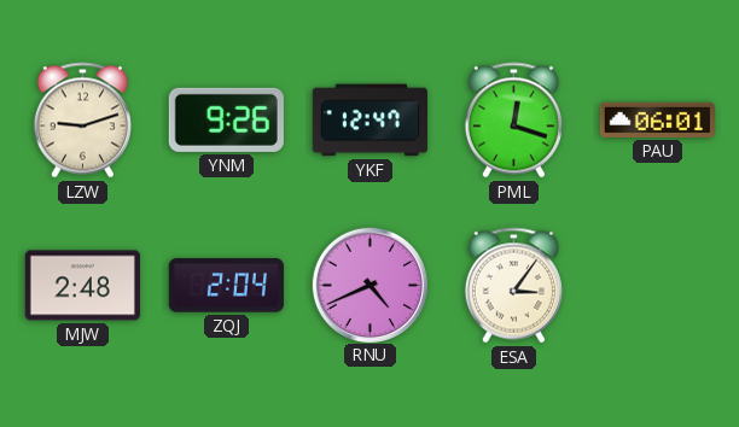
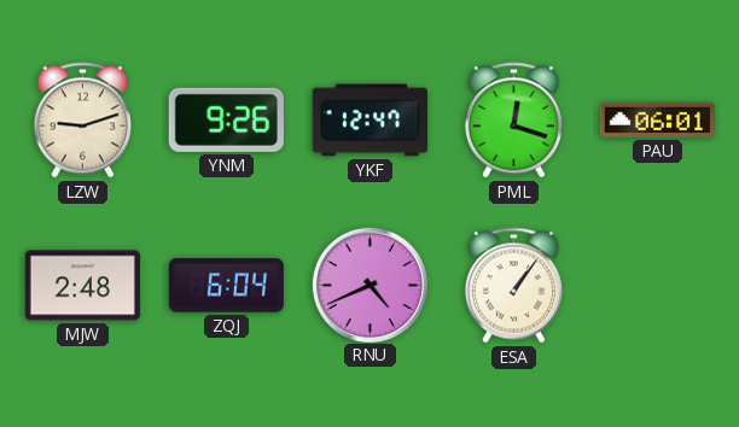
ZQJ: 2:04 -> 6:04 (226, 286)
ESA: 3:06 -> 1:06 (513, 286)
